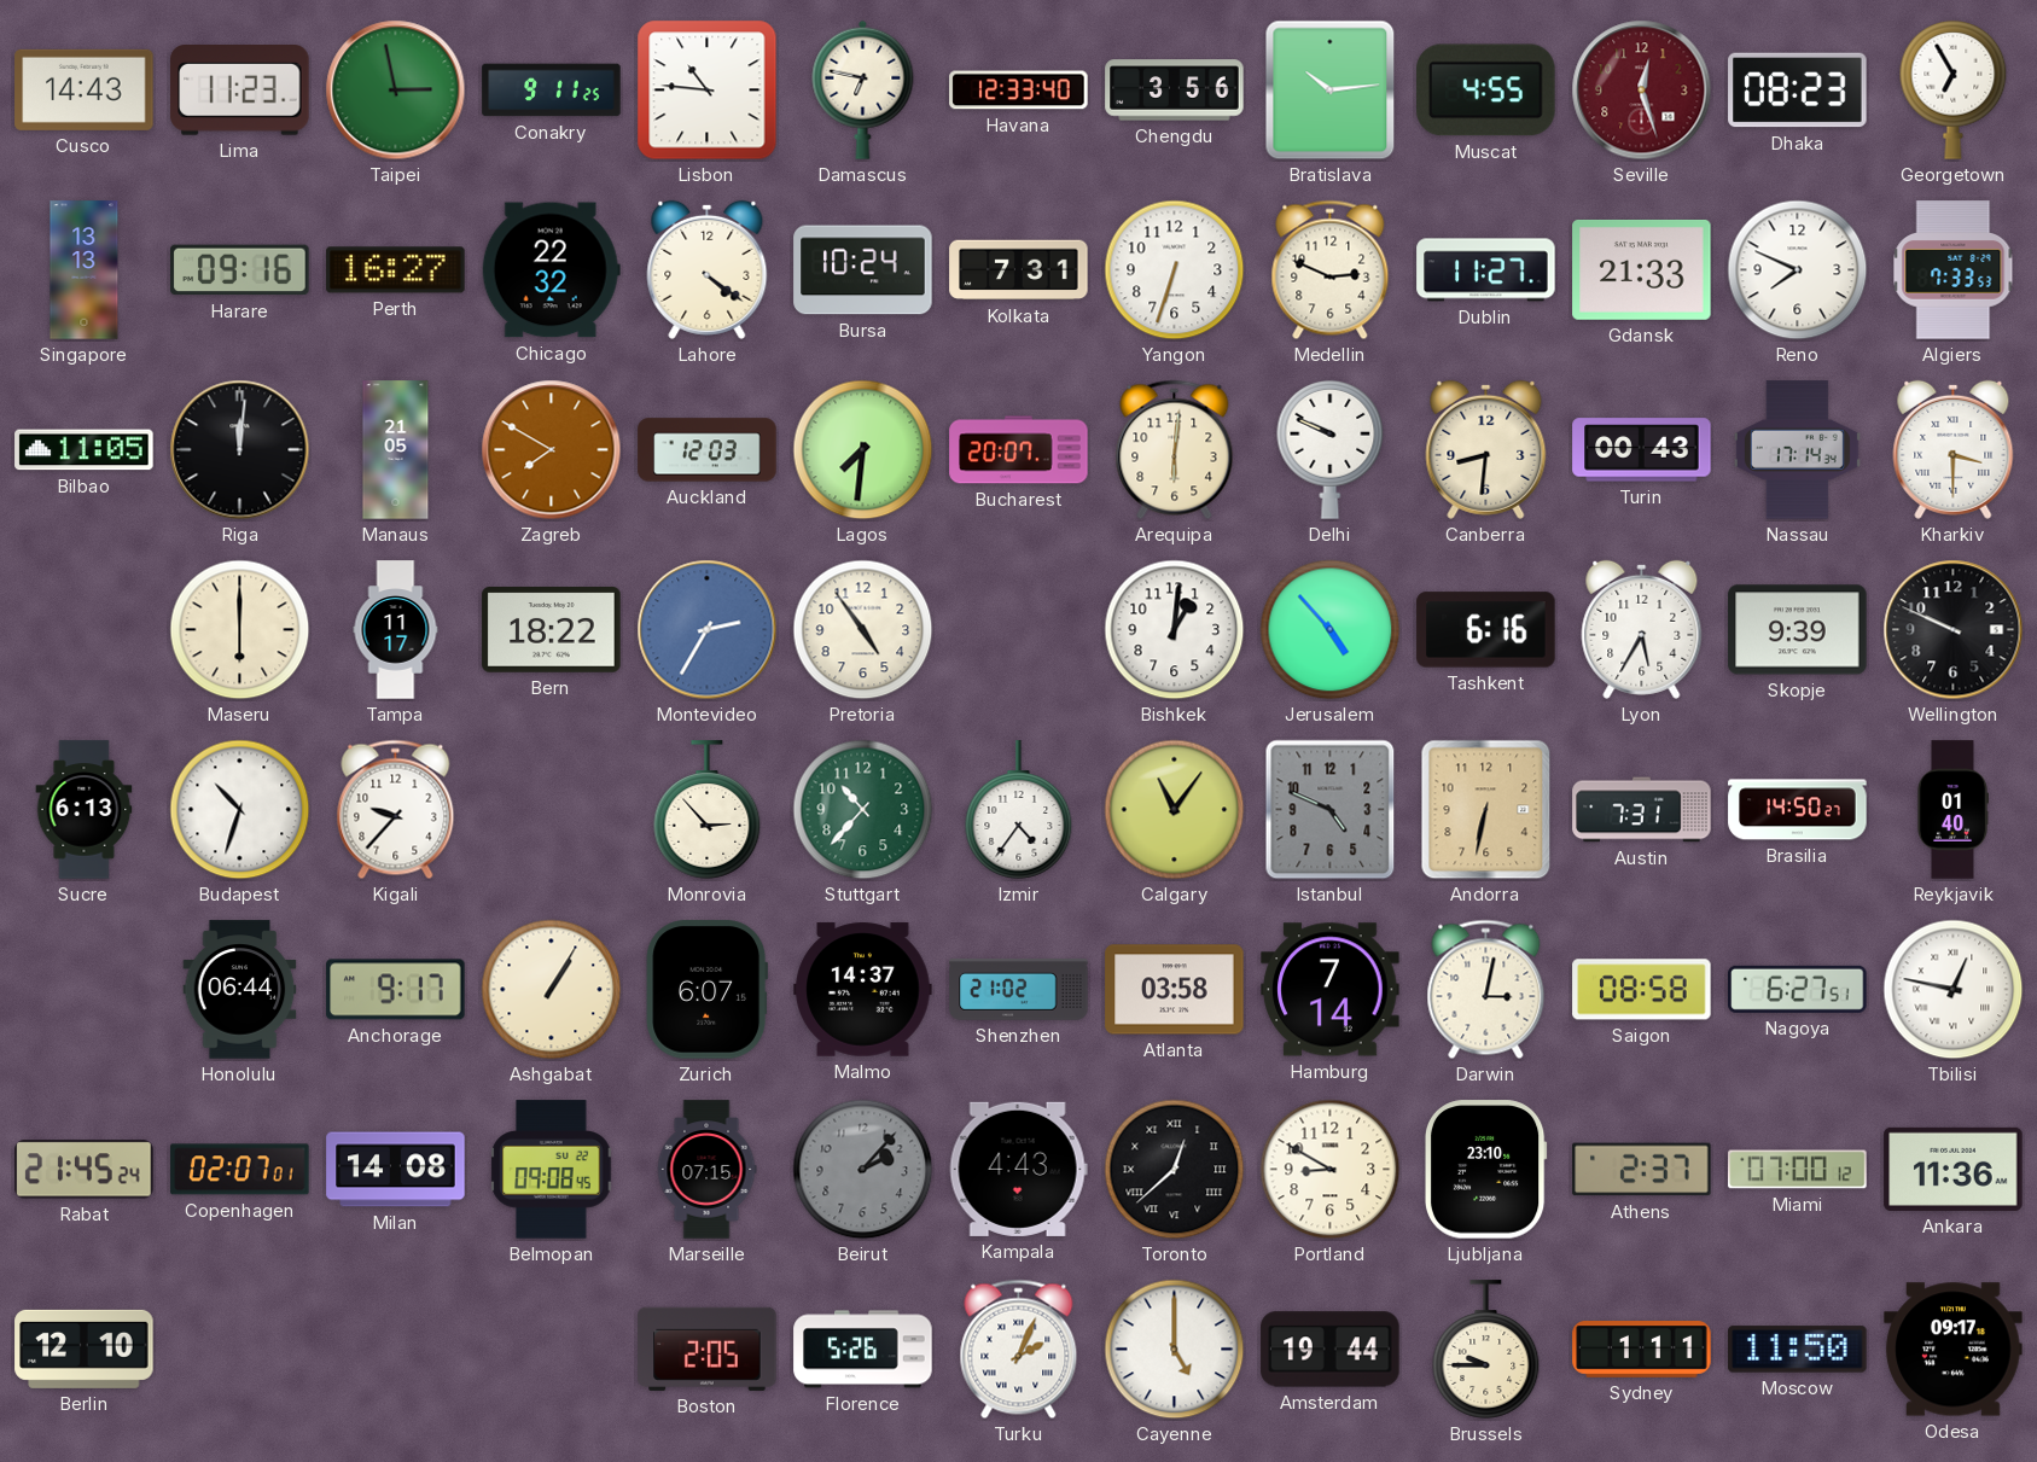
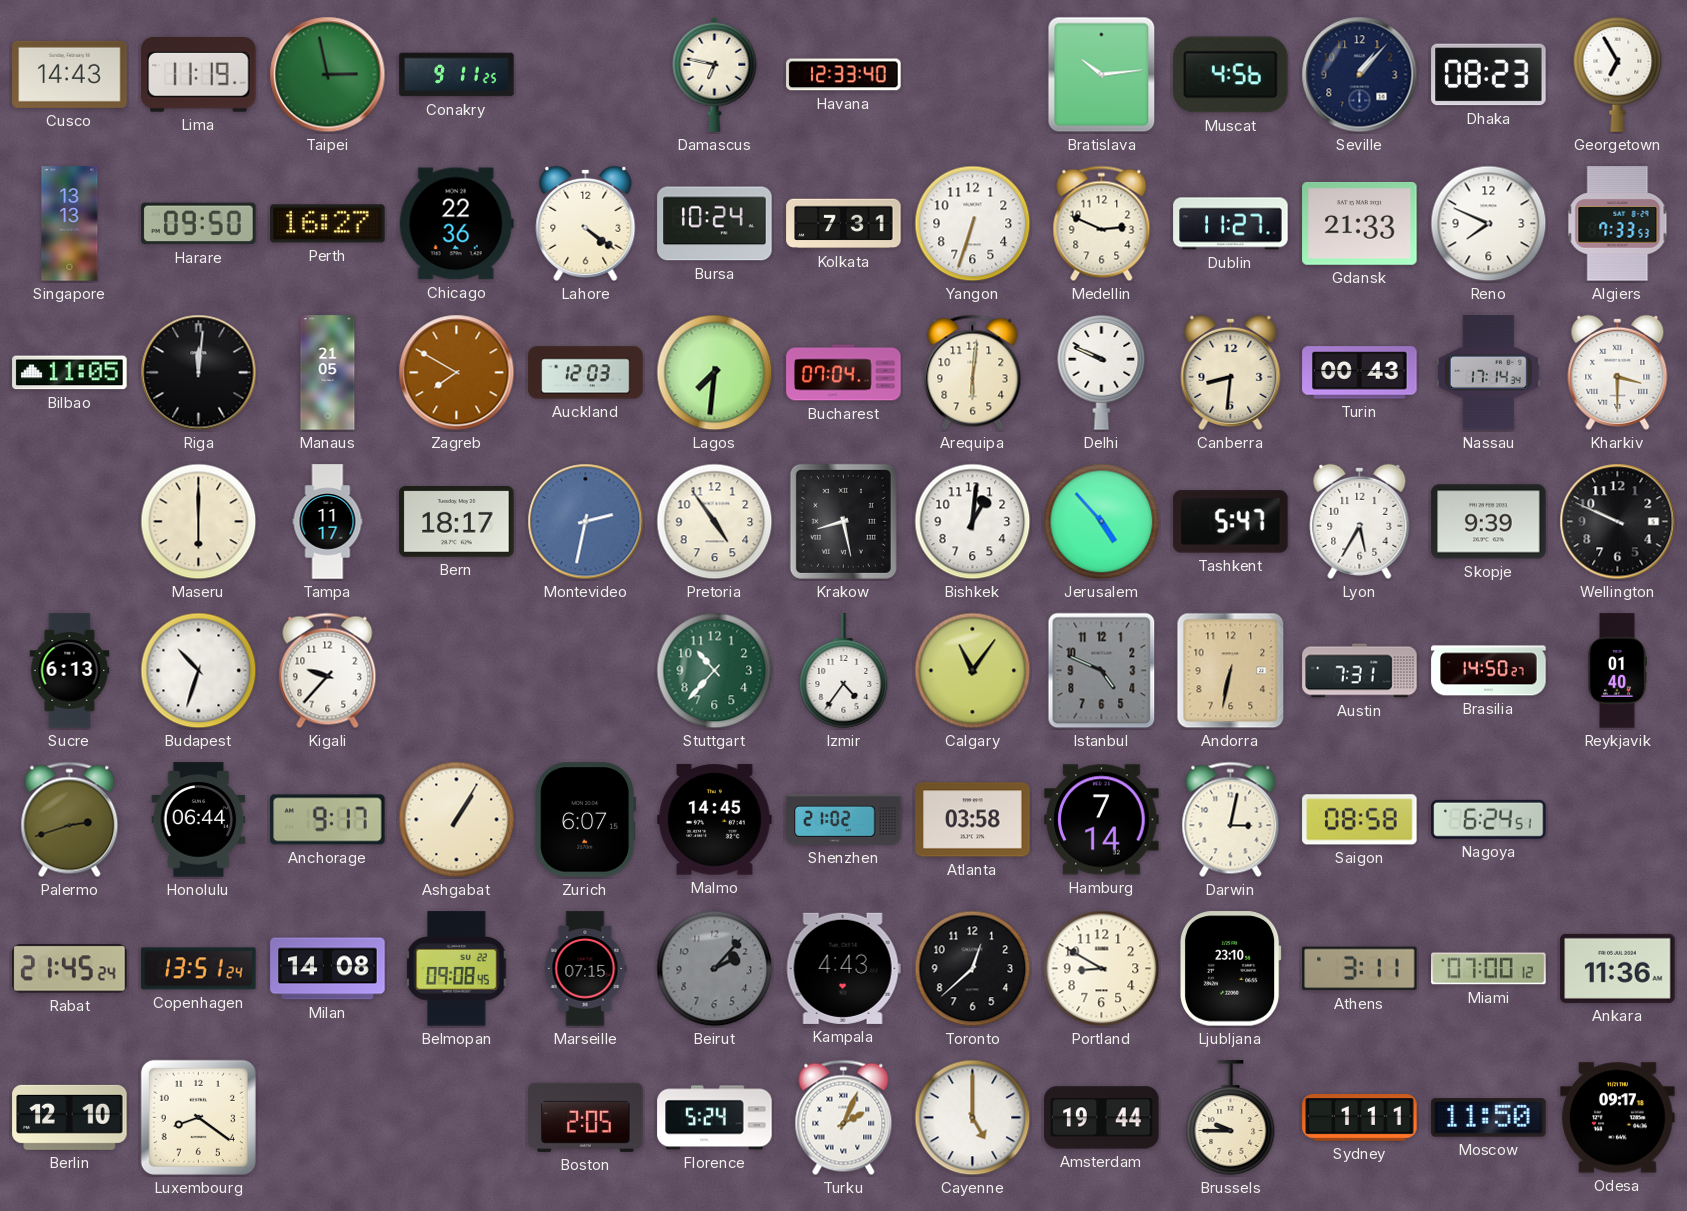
Lima: 11:23 -> 11:19 (199, 75)
Lisbon: 10:46 -> none (708, 91)
Chengdu: 3:56 -> none (1175, 91)
Muscat: 4:55 -> 4:56 (1231, 75)
Seville: 12:27 -> 1:07 (1360, 75)
Seville dial: burgundy -> navy (1360, 75)
Harare: 09:16 -> 09:50 (199, 224)
Chicago: 22:32 -> 22:36 (456, 224)
Bucharest: 20:07 -> 07:04 (844, 373)
Bern: 18:22 -> 18:17 (457, 522)
Montevideo: 2:35 -> 2:32 (586, 522)
Krakow: none -> 8:28 (843, 521)
Tashkent: 6:16 -> 5:47 (1231, 522)
Monrovia: 2:53 -> none (708, 810)
Palermo: none -> 2:42 (70, 820)
Malmo: 14:37 -> 14:45 (715, 820)
Nagoya: 6:27 -> 6:24 (1489, 819)
Tbilisi: 12:47 -> none (1954, 990)
Copenhagen: 02:07 -> 13:51 (199, 969)
Toronto numerals: Roman -> Arabic (973, 969)
Athens: 2:37 -> 3:11 (1360, 969)
Luxembourg: none -> 8:21 (198, 1117)
Florence: 5:26 -> 5:24 (715, 1118)
